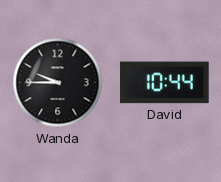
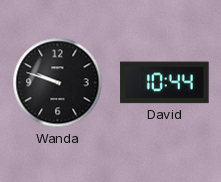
Wanda: 9:45 -> 9:48 (58, 83)
